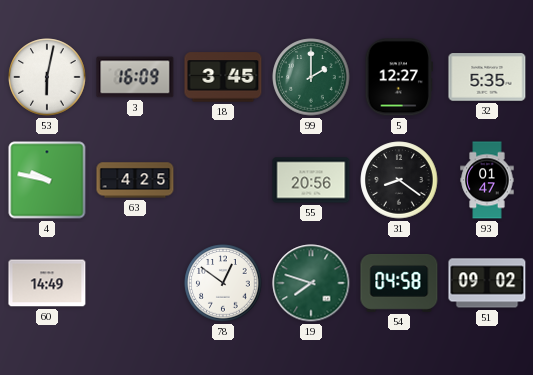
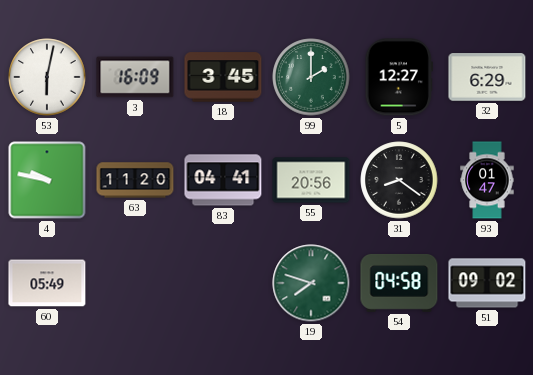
32: 5:35 -> 6:29 (487, 77)
63: 4:25 -> 11:20 (135, 180)
83: none -> 04:41 (223, 180)
60: 14:49 -> 05:49 (47, 283)
78: 12:51 -> none (223, 283)
